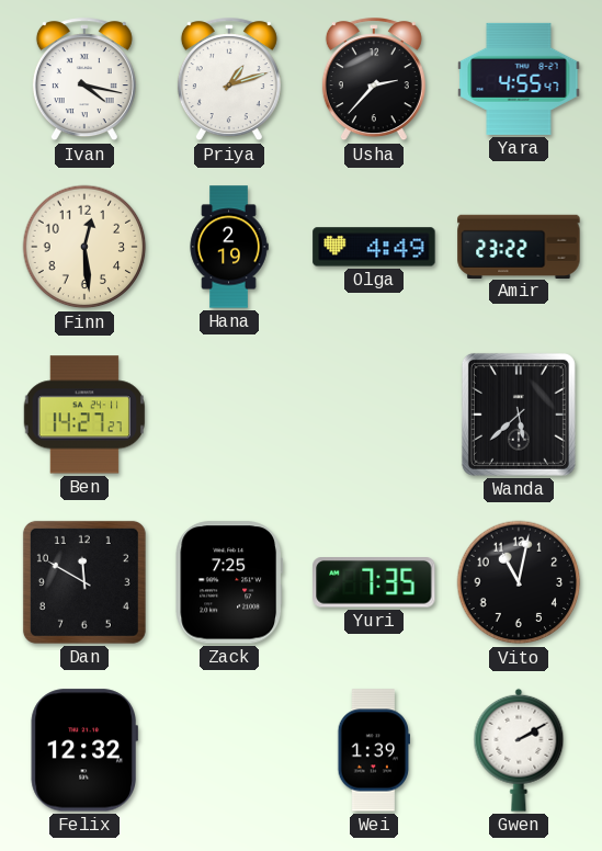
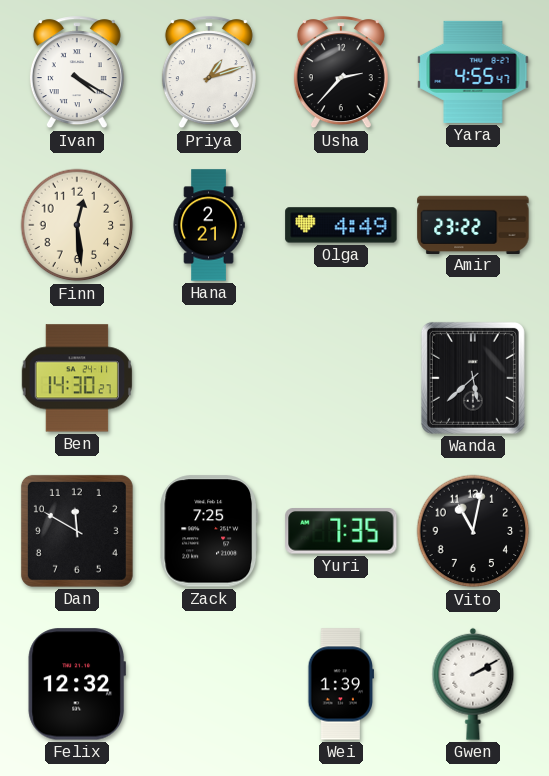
Ivan: 4:17 -> 4:20 (77, 73)
Hana: 2:19 -> 2:21 (209, 225)
Ben: 14:27 -> 14:30 (76, 378)
